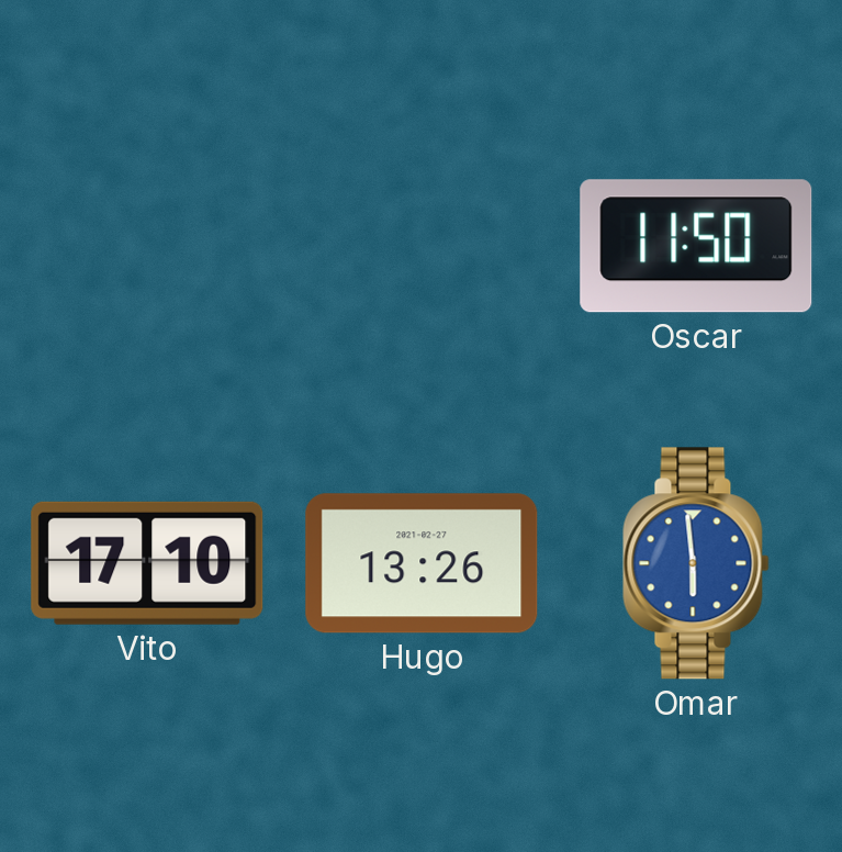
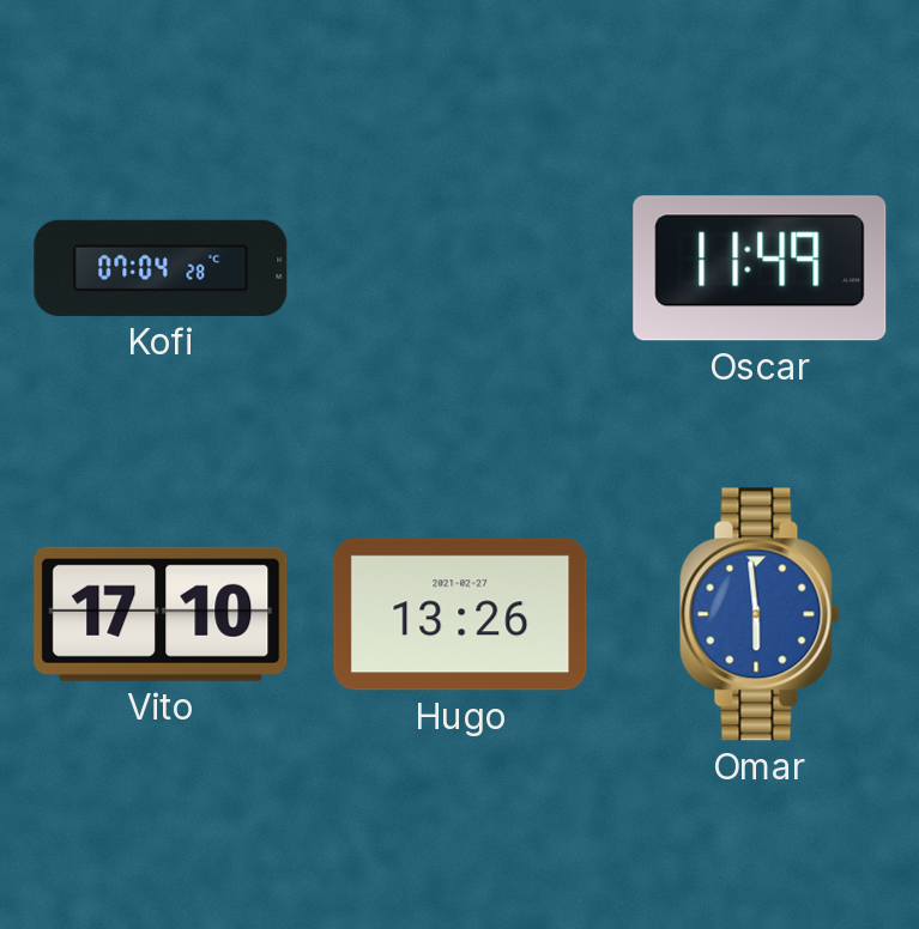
Kofi: none -> 07:04 (161, 268)
Oscar: 11:50 -> 11:49 (760, 268)
